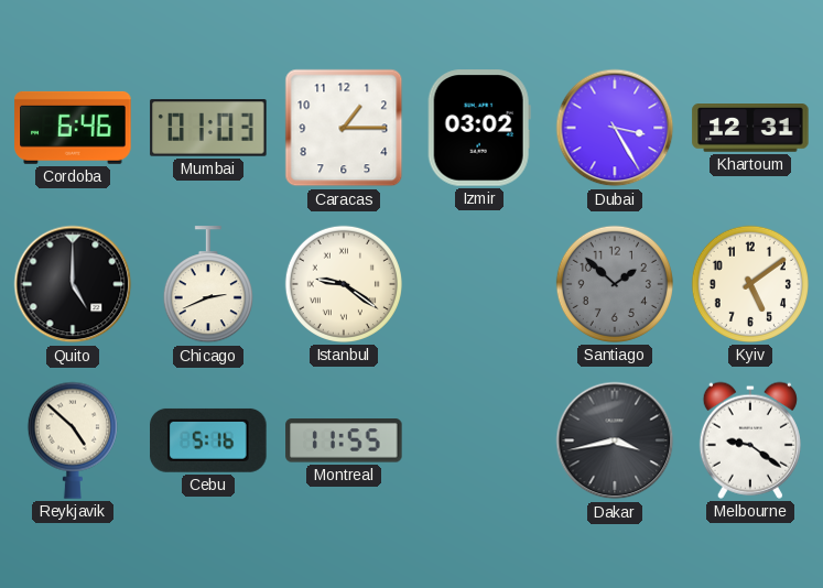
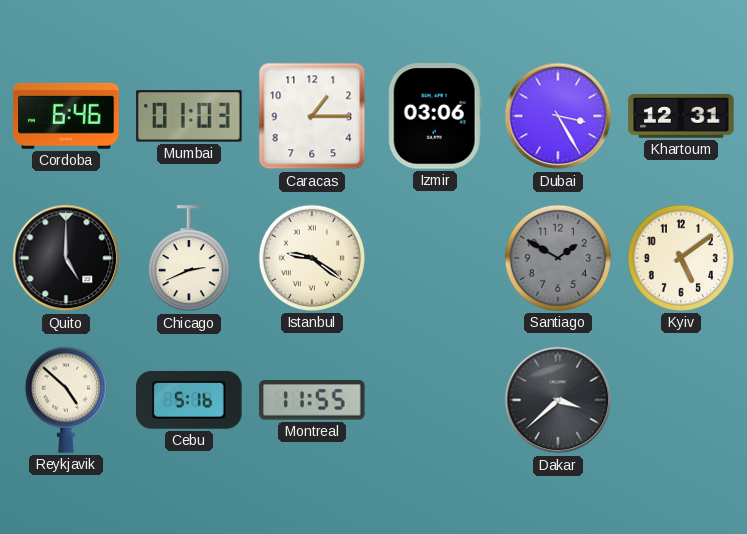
Izmir: 03:02 -> 03:06 (435, 116)
Santiago: 1:52 -> 1:50 (558, 258)
Dakar: 3:43 -> 3:38 (558, 400)
Melbourne: 9:21 -> none (750, 440)
